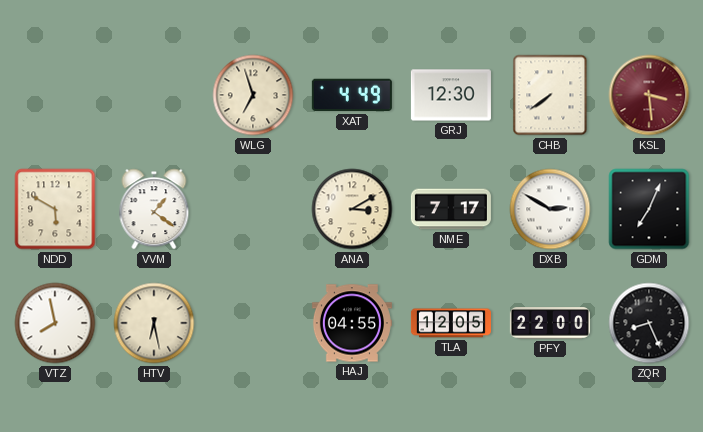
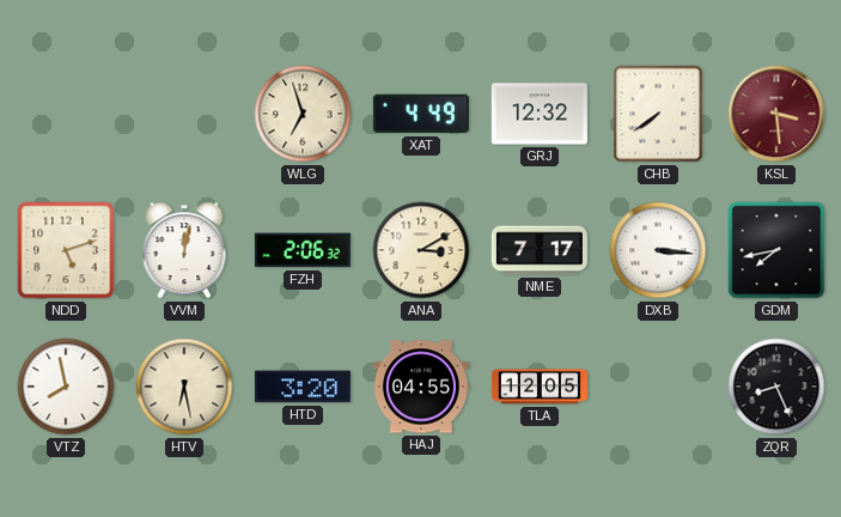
GRJ: 12:30 -> 12:32 (540, 114)
NDD: 5:50 -> 5:12 (66, 250)
VVM: 1:21 -> 12:02 (184, 250)
FZH: none -> 2:06 (303, 250)
DXB: 2:50 -> 3:16 (658, 250)
GDM: 7:04 -> 7:43 (776, 250)
HTD: none -> 3:20 (303, 387)
PFY: 22:00 -> none (550, 323)
